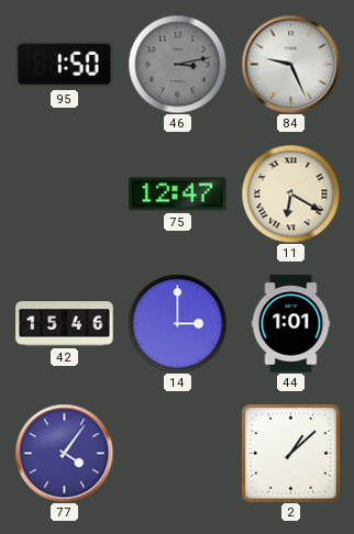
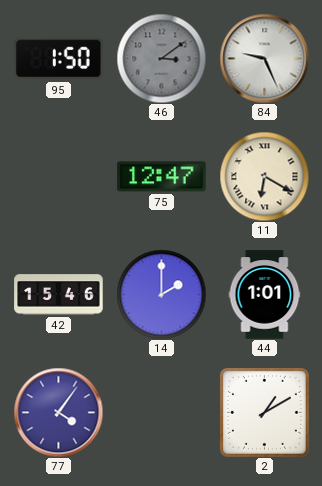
46: 3:13 -> 3:09 (161, 58)
14: 3:00 -> 2:00 (161, 294)
2: 1:08 -> 1:10 (264, 412)
